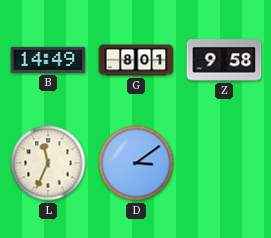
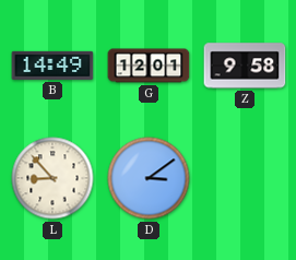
G: 8:01 -> 12:01 (149, 66)
L: 11:34 -> 8:53 (52, 178)
